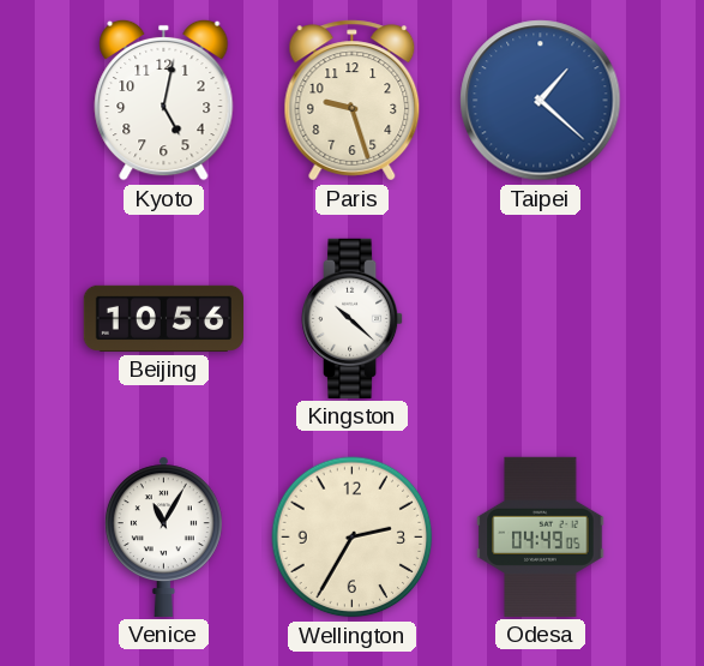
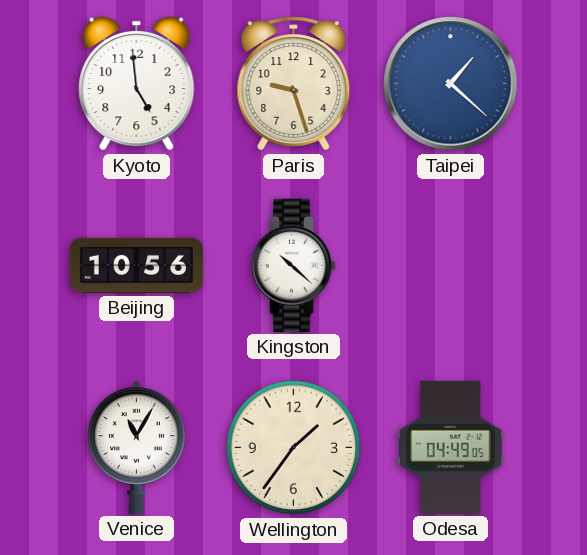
Kyoto: 5:02 -> 4:59 (137, 83)
Wellington: 2:35 -> 1:36 (294, 448)
